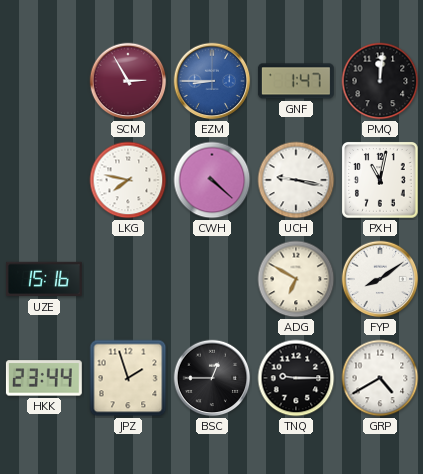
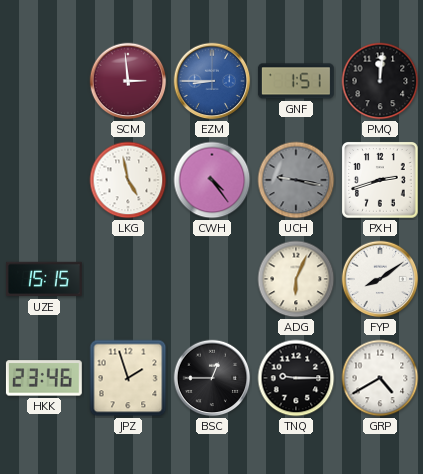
SCM: 2:55 -> 2:59 (128, 81)
GNF: 1:47 -> 1:51 (296, 81)
LKG: 7:47 -> 4:58 (128, 180)
CWH: 4:22 -> 4:24 (212, 180)
UCH dial: white -> grey (296, 180)
PXH: 11:02 -> 2:42 (380, 180)
UZE: 15:16 -> 15:15 (44, 279)
ADG: 6:50 -> 6:04 (296, 279)
HKK: 23:44 -> 23:46 (44, 378)
